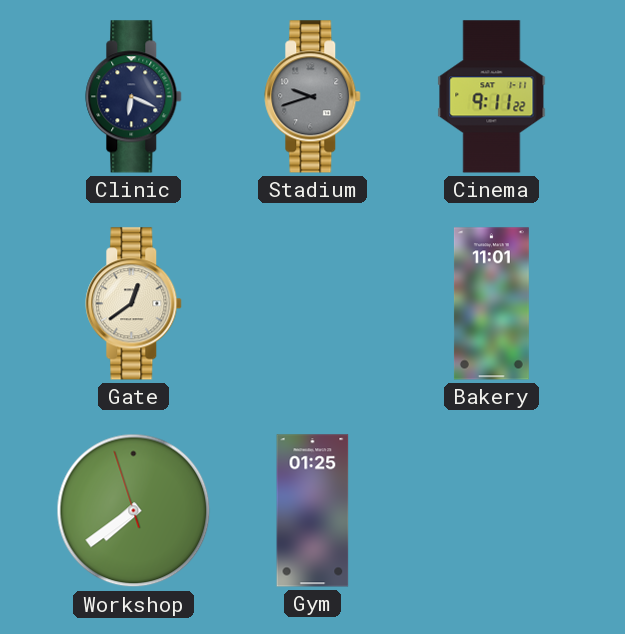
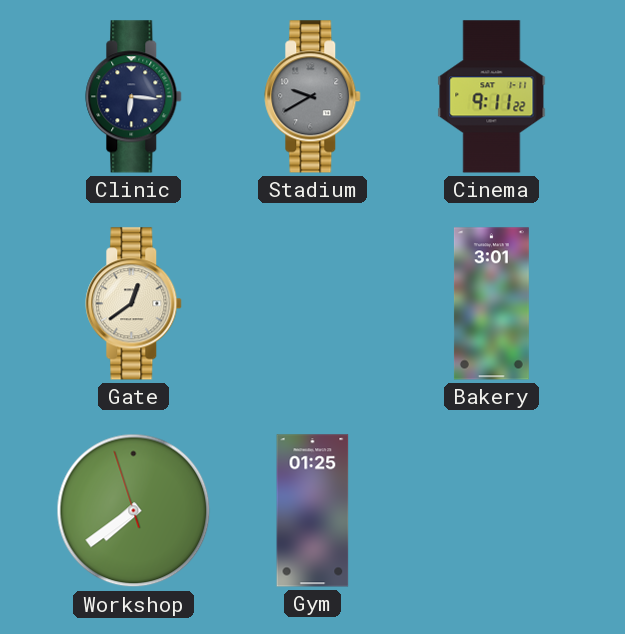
Clinic: 6:19 -> 6:16 (134, 97)
Stadium: 9:42 -> 9:40 (313, 97)
Bakery: 11:01 -> 3:01 (491, 304)
